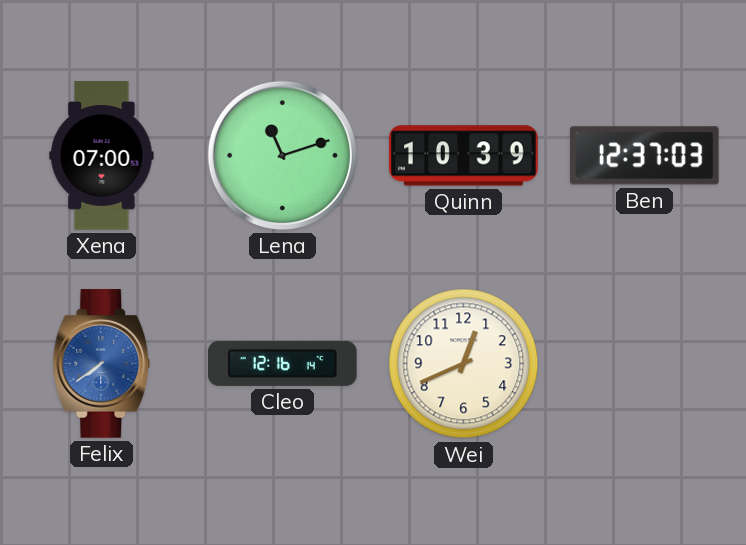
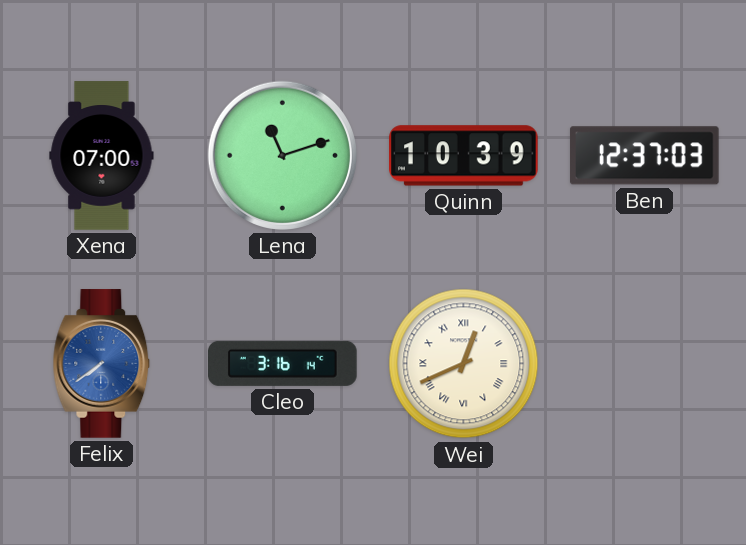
Cleo: 12:16 -> 3:16 (283, 363)
Wei numerals: Arabic -> Roman (464, 364)
